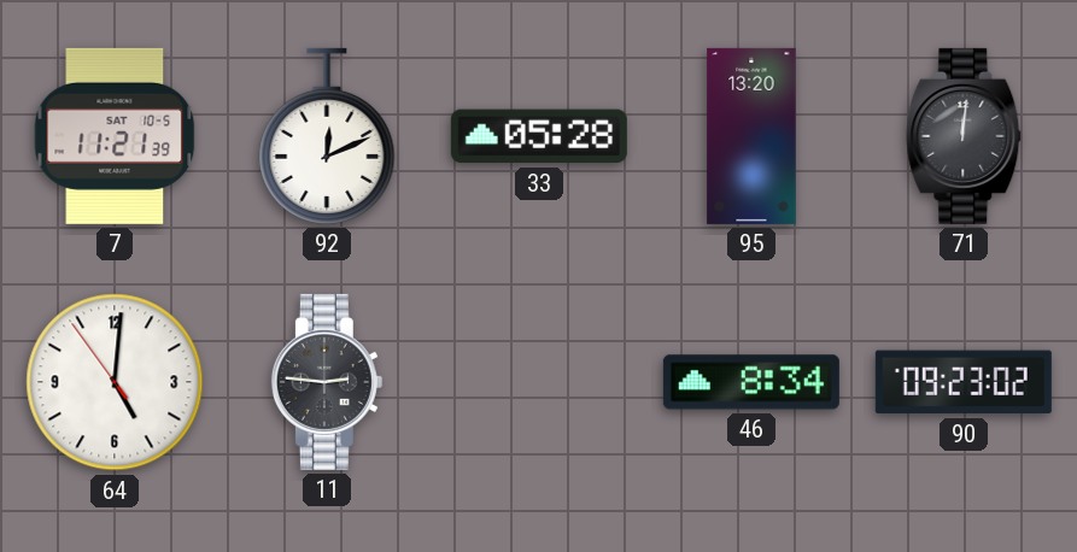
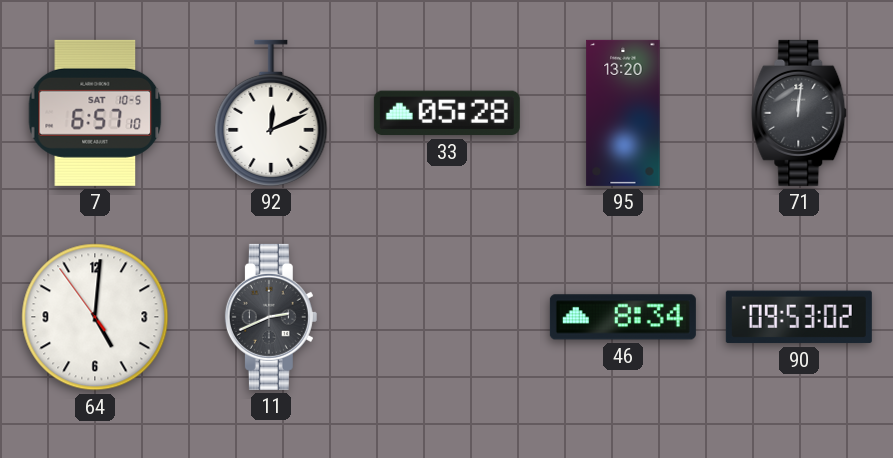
7: 11:21 -> 6:57 (95, 113)
11: 2:46 -> 2:41 (271, 317)
90: 09:23 -> 09:53 (799, 317)
